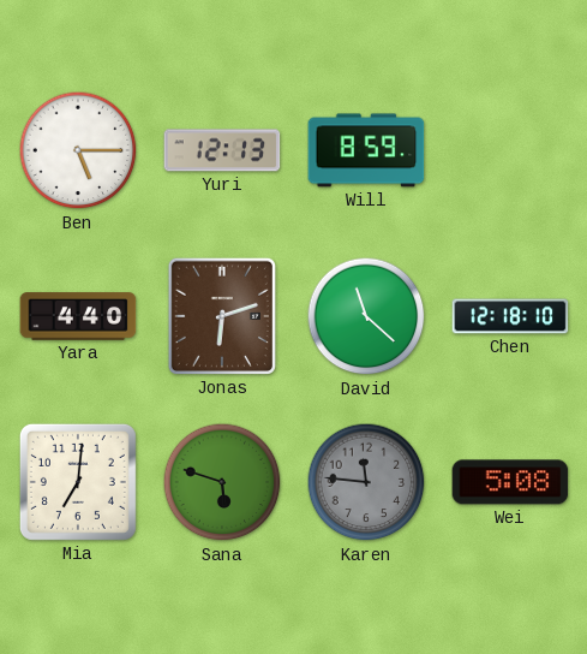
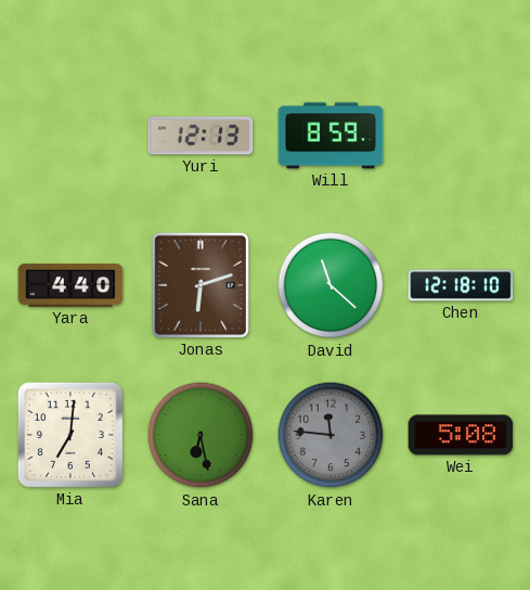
Ben: 5:15 -> none (78, 150)
Sana: 5:48 -> 6:28 (201, 435)
